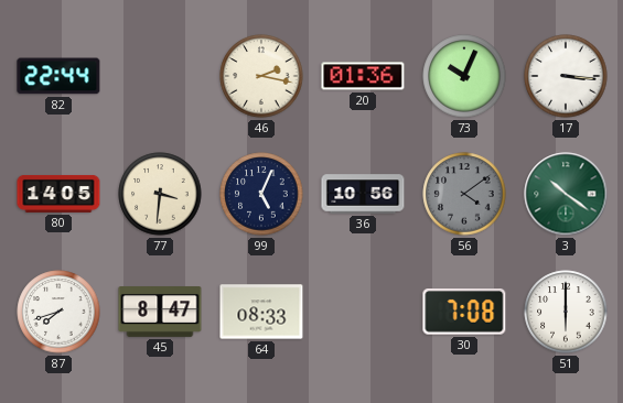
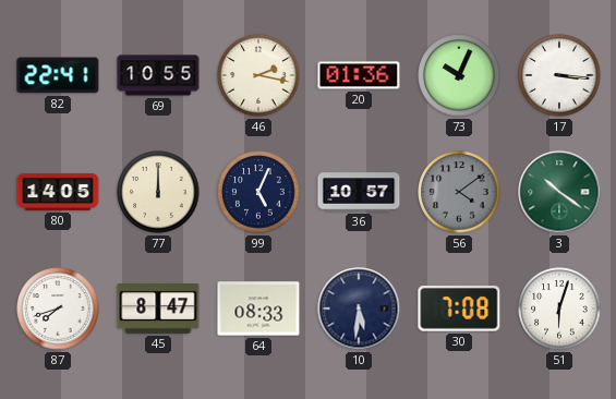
82: 22:44 -> 22:41 (58, 75)
69: none -> 10:55 (158, 75)
77: 3:31 -> 12:00 (158, 192)
36: 10:56 -> 10:57 (359, 192)
10: none -> 5:31 (359, 309)
51: 6:00 -> 6:03 (559, 309)
